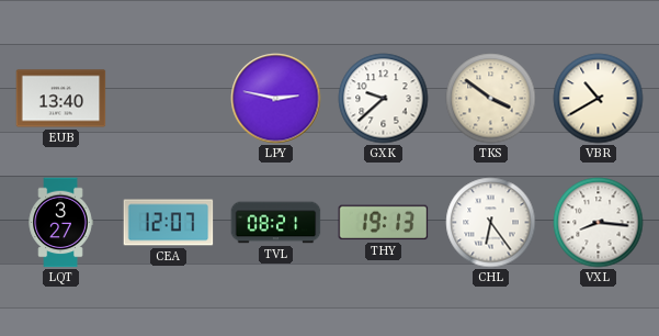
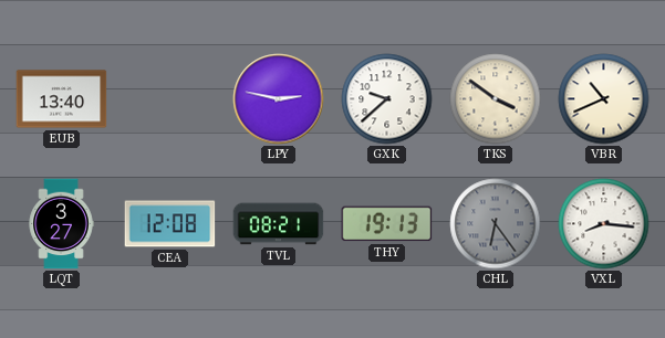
VBR: 10:40 -> 10:41 (604, 99)
CEA: 12:07 -> 12:08 (170, 224)
CHL dial: white -> grey (496, 224)
